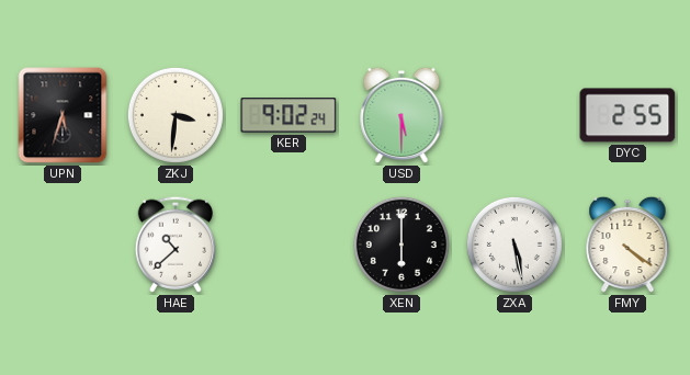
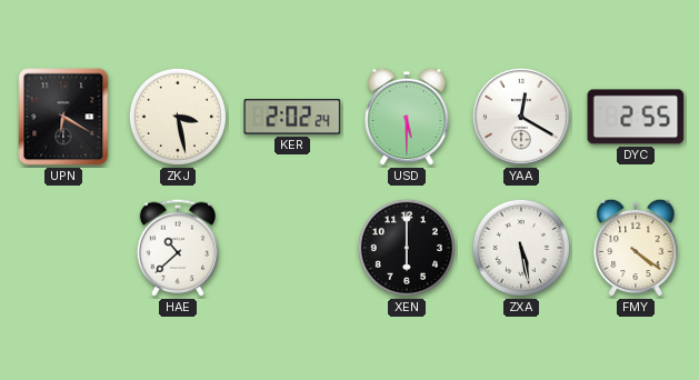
UPN: 5:33 -> 6:20 (63, 117)
ZKJ: 3:31 -> 3:28 (178, 117)
KER: 9:02 -> 2:02 (292, 117)
YAA: none -> 12:20 (521, 117)
